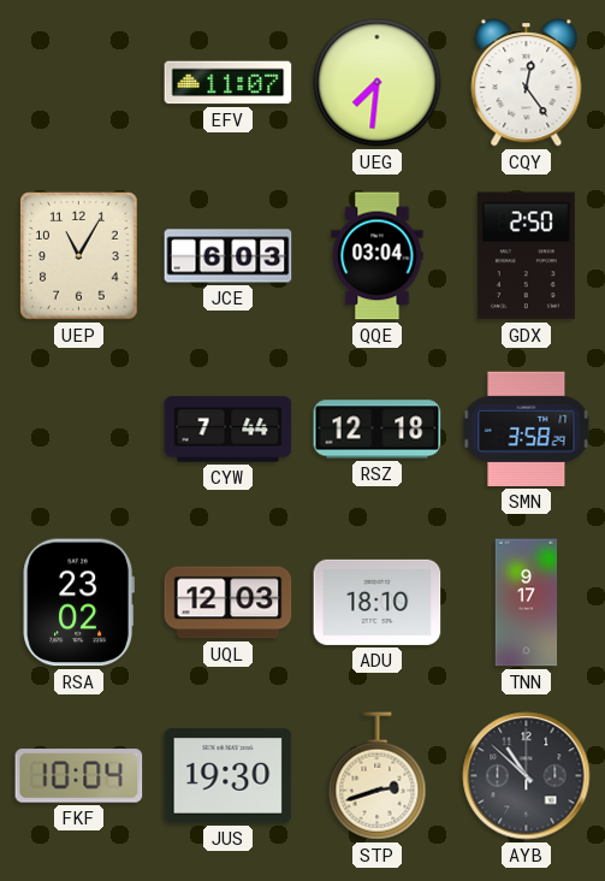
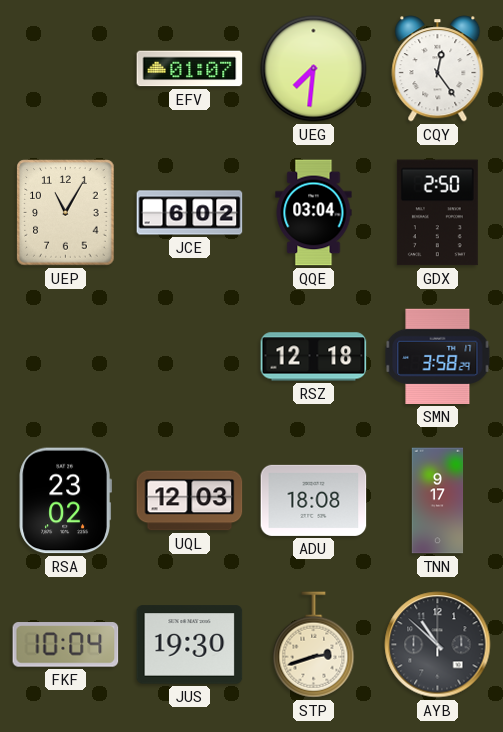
EFV: 11:07 -> 01:07 (190, 69)
JCE: 6:03 -> 6:02 (190, 213)
CYW: 7:44 -> none (229, 430)
ADU: 18:10 -> 18:08 (314, 500)
